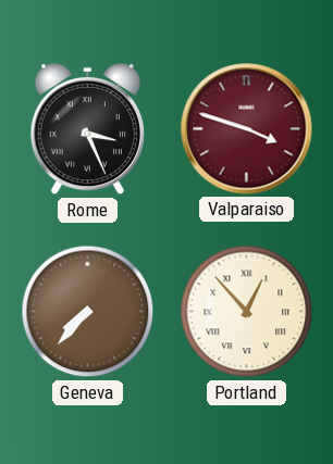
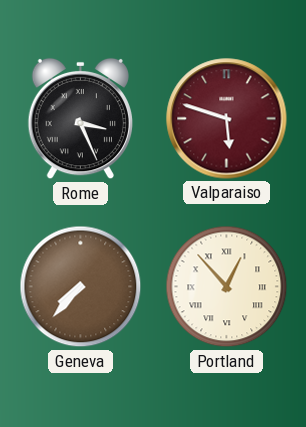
Valparaiso: 3:48 -> 5:48 (227, 119)
